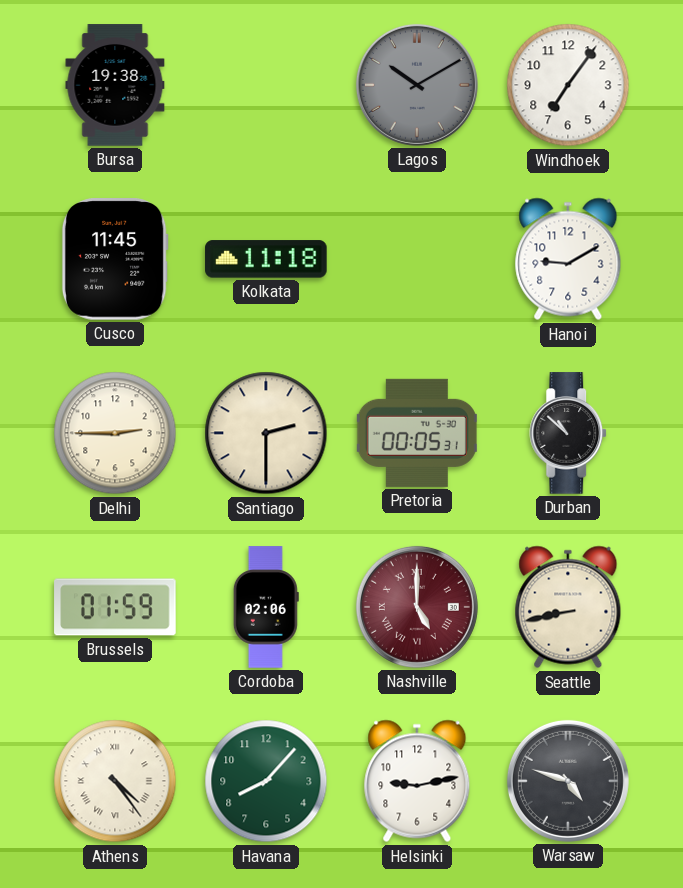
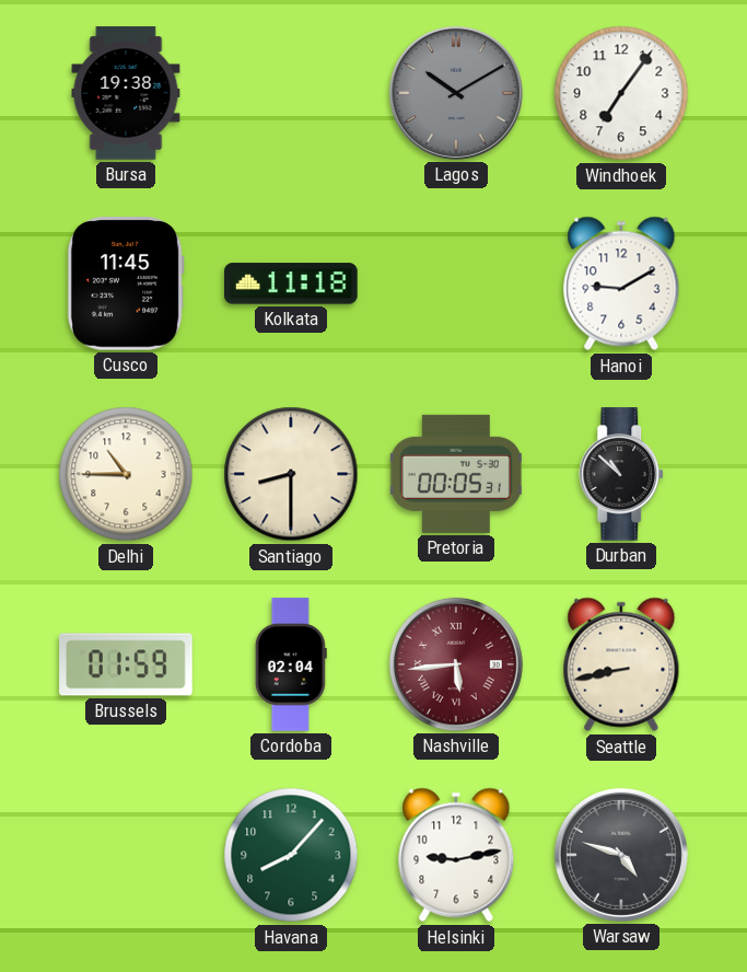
Delhi: 2:45 -> 10:45 (126, 474)
Santiago: 2:30 -> 8:30 (291, 474)
Cordoba: 02:06 -> 02:04 (291, 664)
Nashville: 5:00 -> 5:44 (456, 664)
Athens: 4:24 -> none (115, 781)
